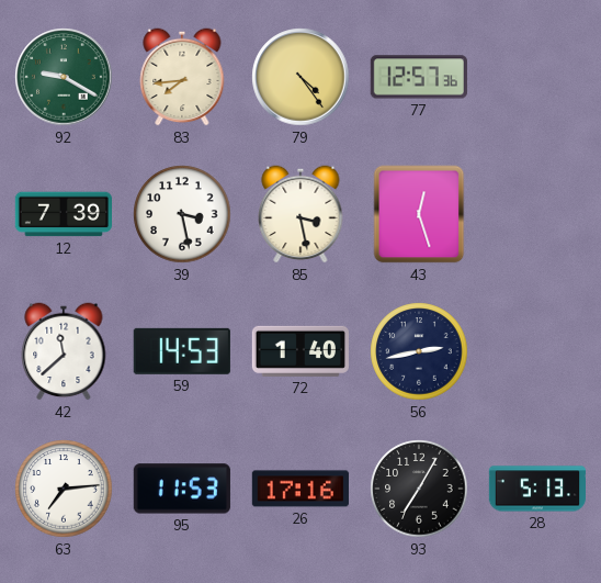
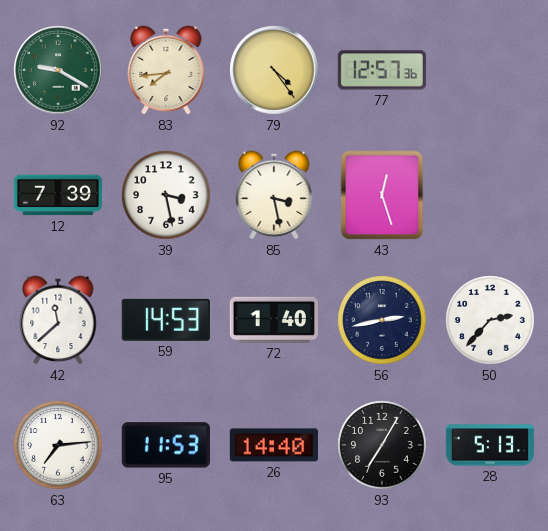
50: none -> 2:37 (490, 320)
26: 17:16 -> 14:40 (274, 445)
